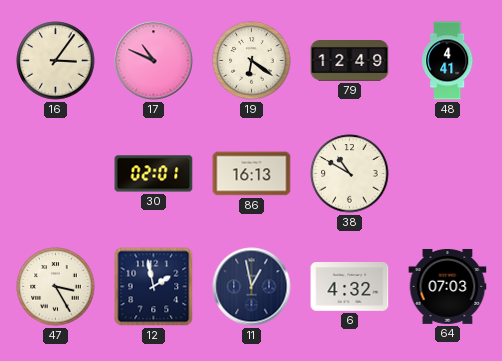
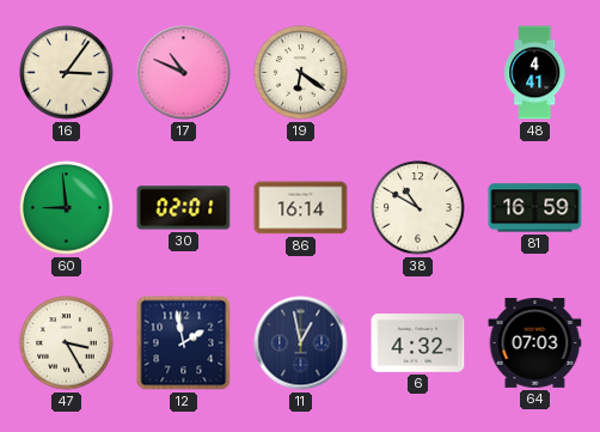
79: 12:49 -> none (350, 61)
60: none -> 8:59 (67, 208)
86: 16:13 -> 16:14 (301, 208)
81: none -> 16:59 (535, 208)
